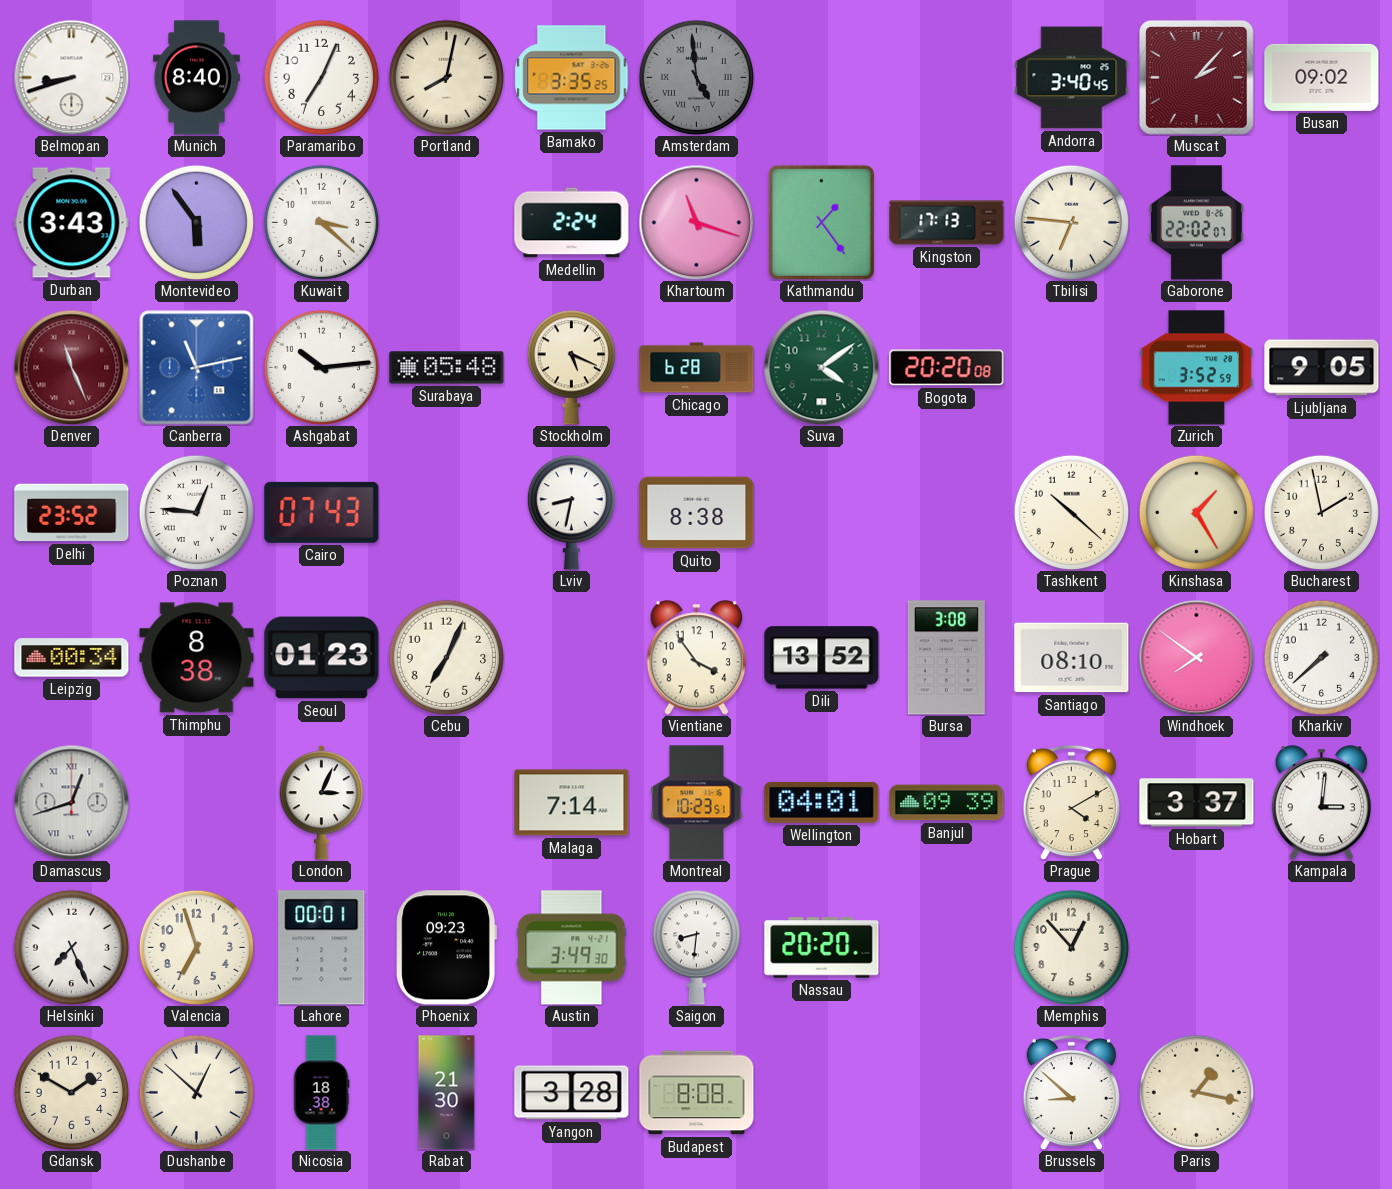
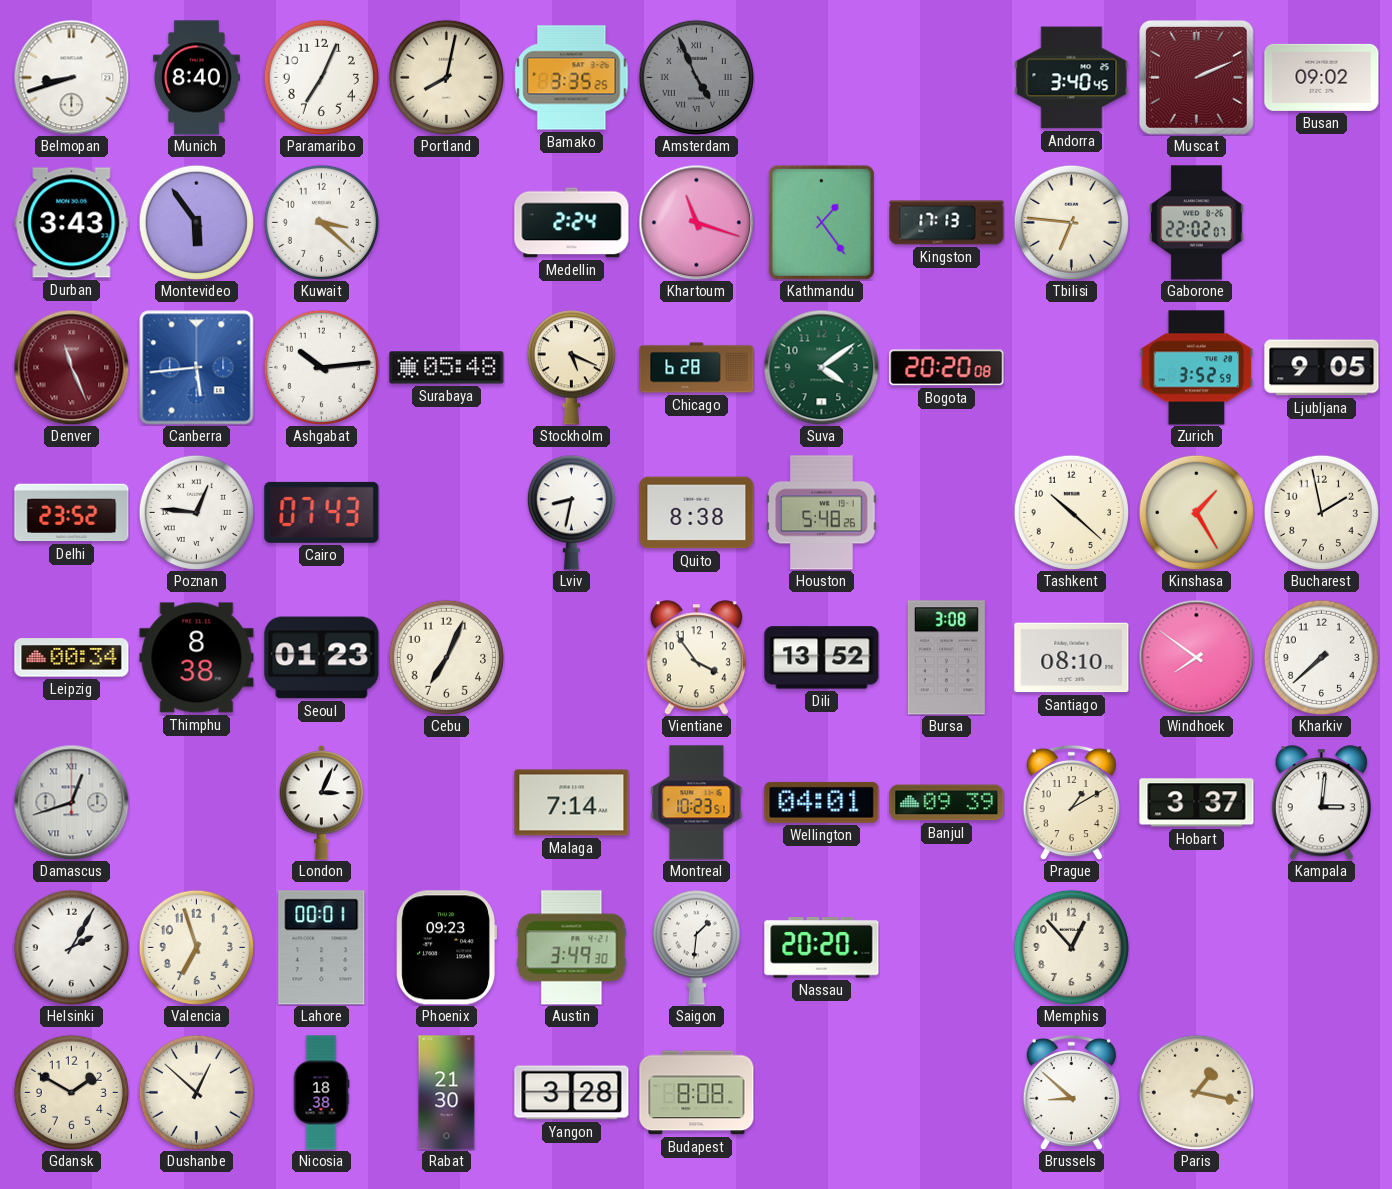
Amsterdam: 4:59 -> 4:56 (696, 77)
Muscat: 2:07 -> 2:11 (1197, 78)
Canberra: 11:13 -> 5:44 (197, 368)
Houston: none -> 5:48 (822, 513)
Prague: 4:10 -> 1:10 (1071, 802)
Helsinki: 7:26 -> 2:05 (71, 947)
Saigon: 8:31 -> 1:31 (696, 948)
